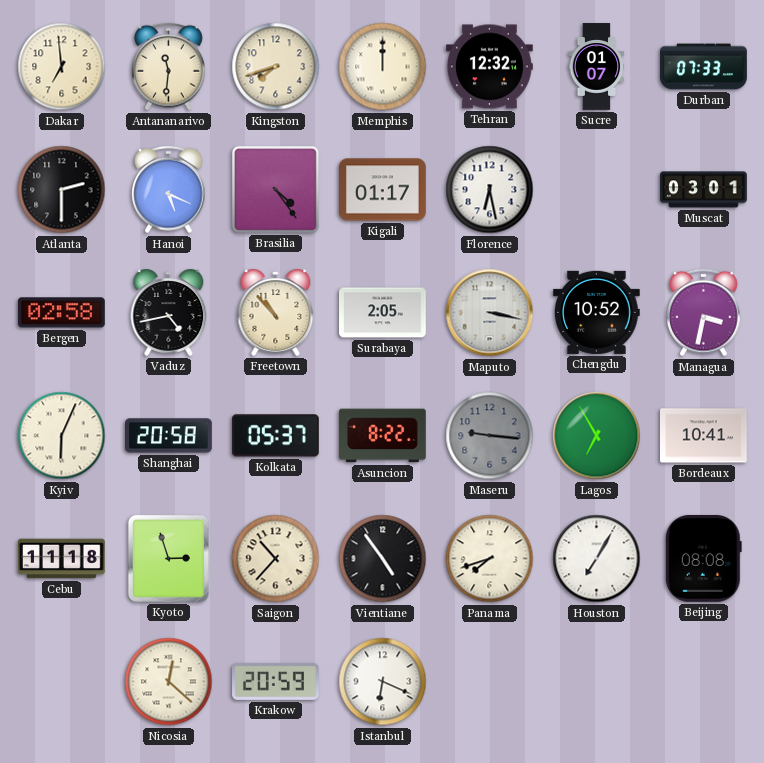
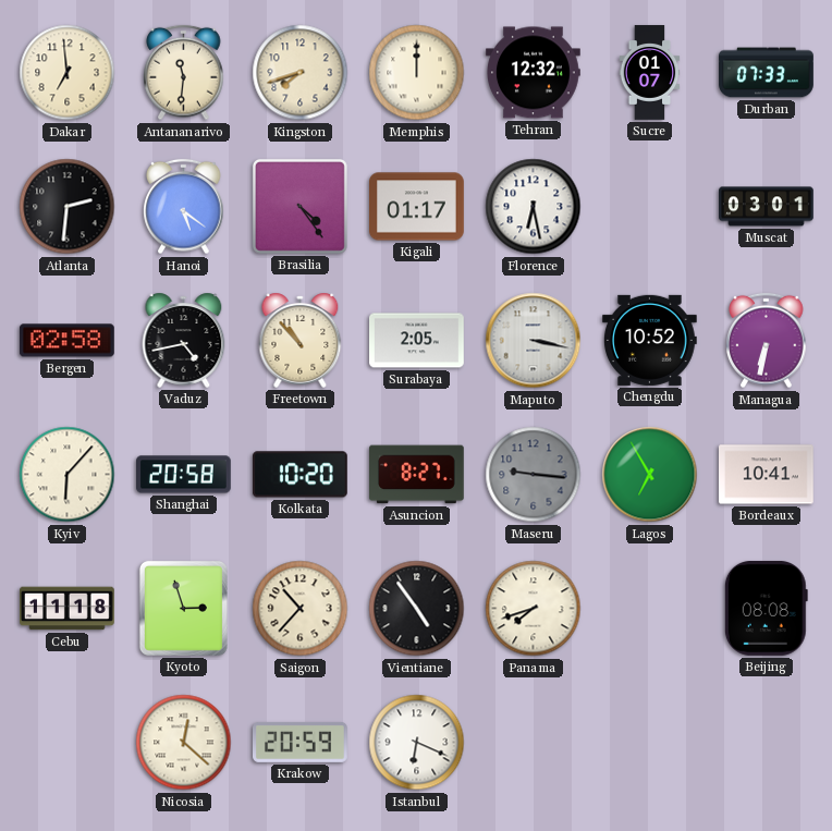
Atlanta: 2:30 -> 2:31 (68, 207)
Hanoi: 5:19 -> 5:21 (184, 207)
Managua: 3:32 -> 6:32 (767, 341)
Kyiv: 6:04 -> 6:07 (68, 475)
Kolkata: 05:37 -> 10:20 (299, 475)
Asuncion: 8:22 -> 8:27 (417, 475)
Houston: 7:05 -> none (597, 559)
